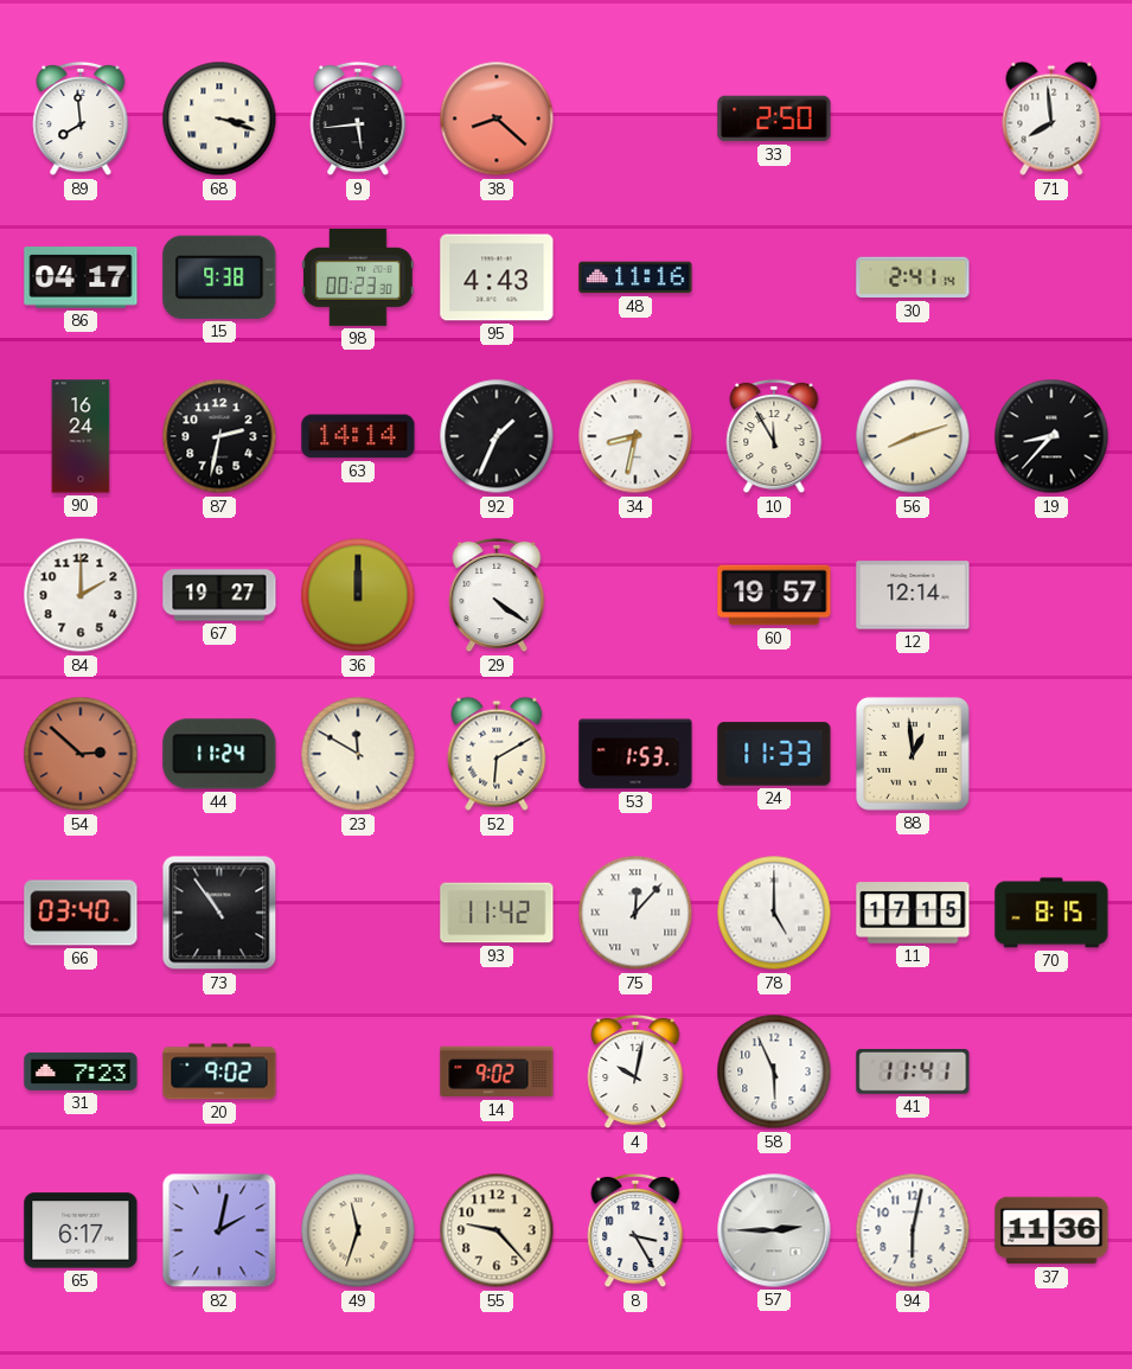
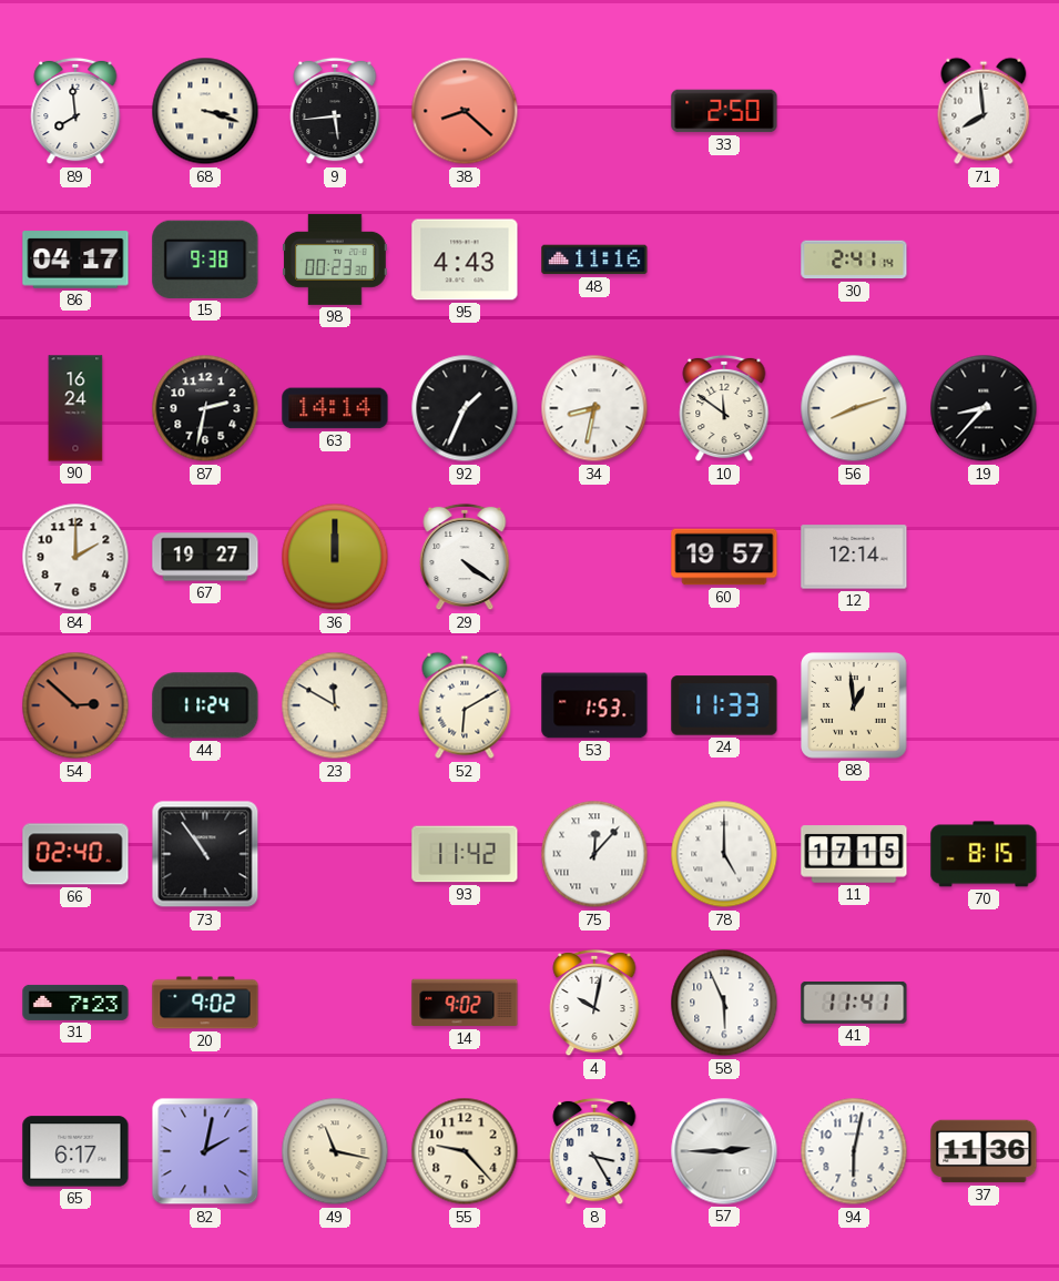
10: 11:55 -> 11:51 (724, 408)
66: 03:40 -> 02:40 (75, 854)
49: 11:33 -> 11:17 (335, 1151)
